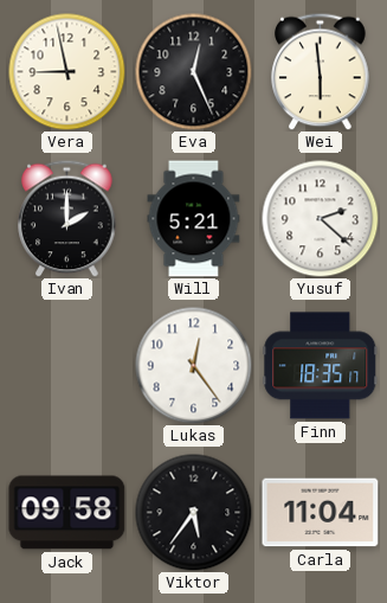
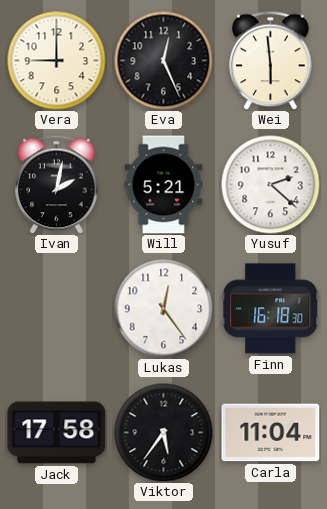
Vera: 8:58 -> 9:00 (57, 61)
Ivan: 2:00 -> 2:02 (57, 184)
Finn: 18:35 -> 16:18 (271, 309)
Jack: 09:58 -> 17:58 (57, 433)
